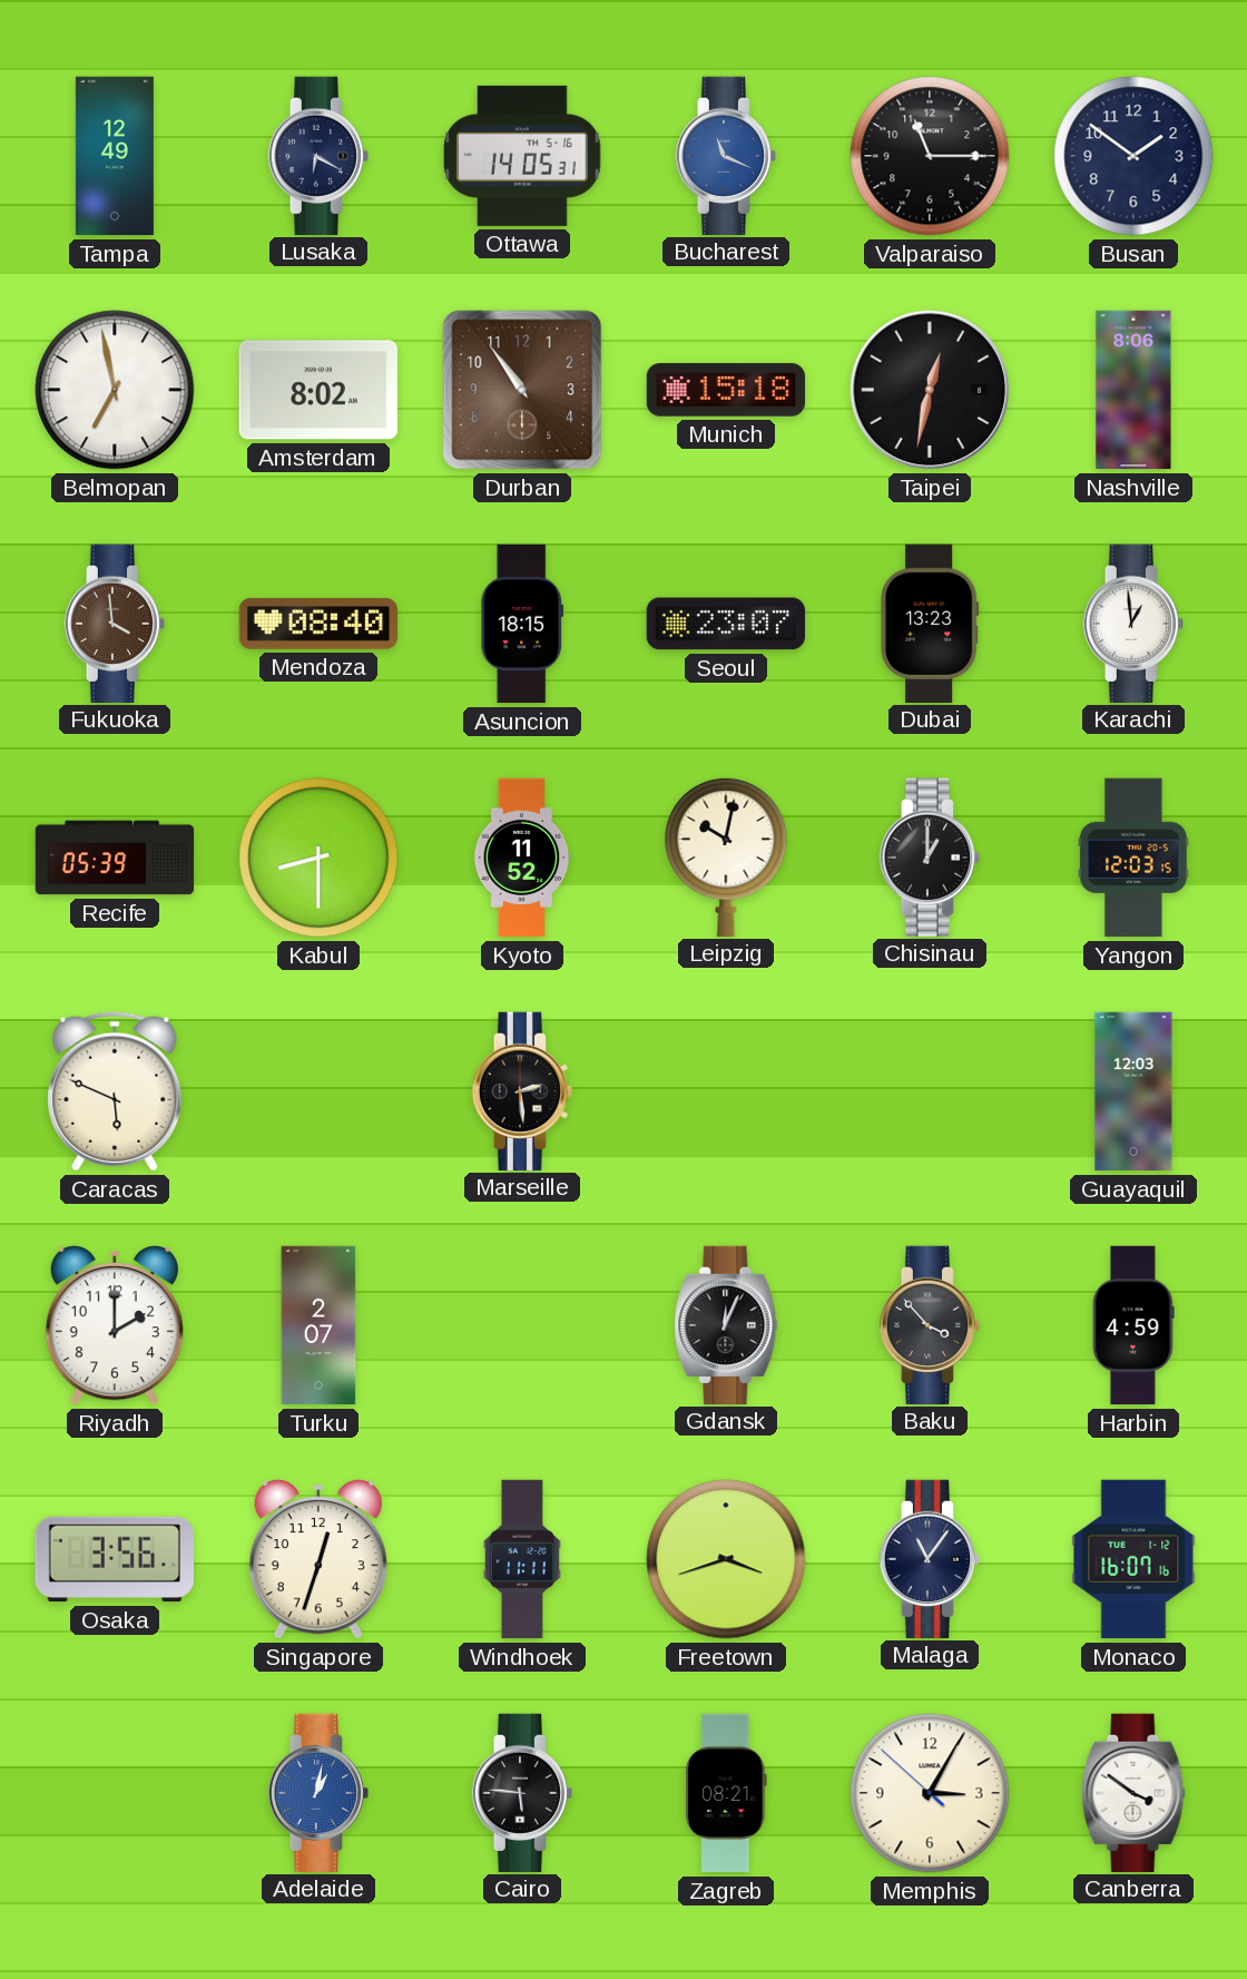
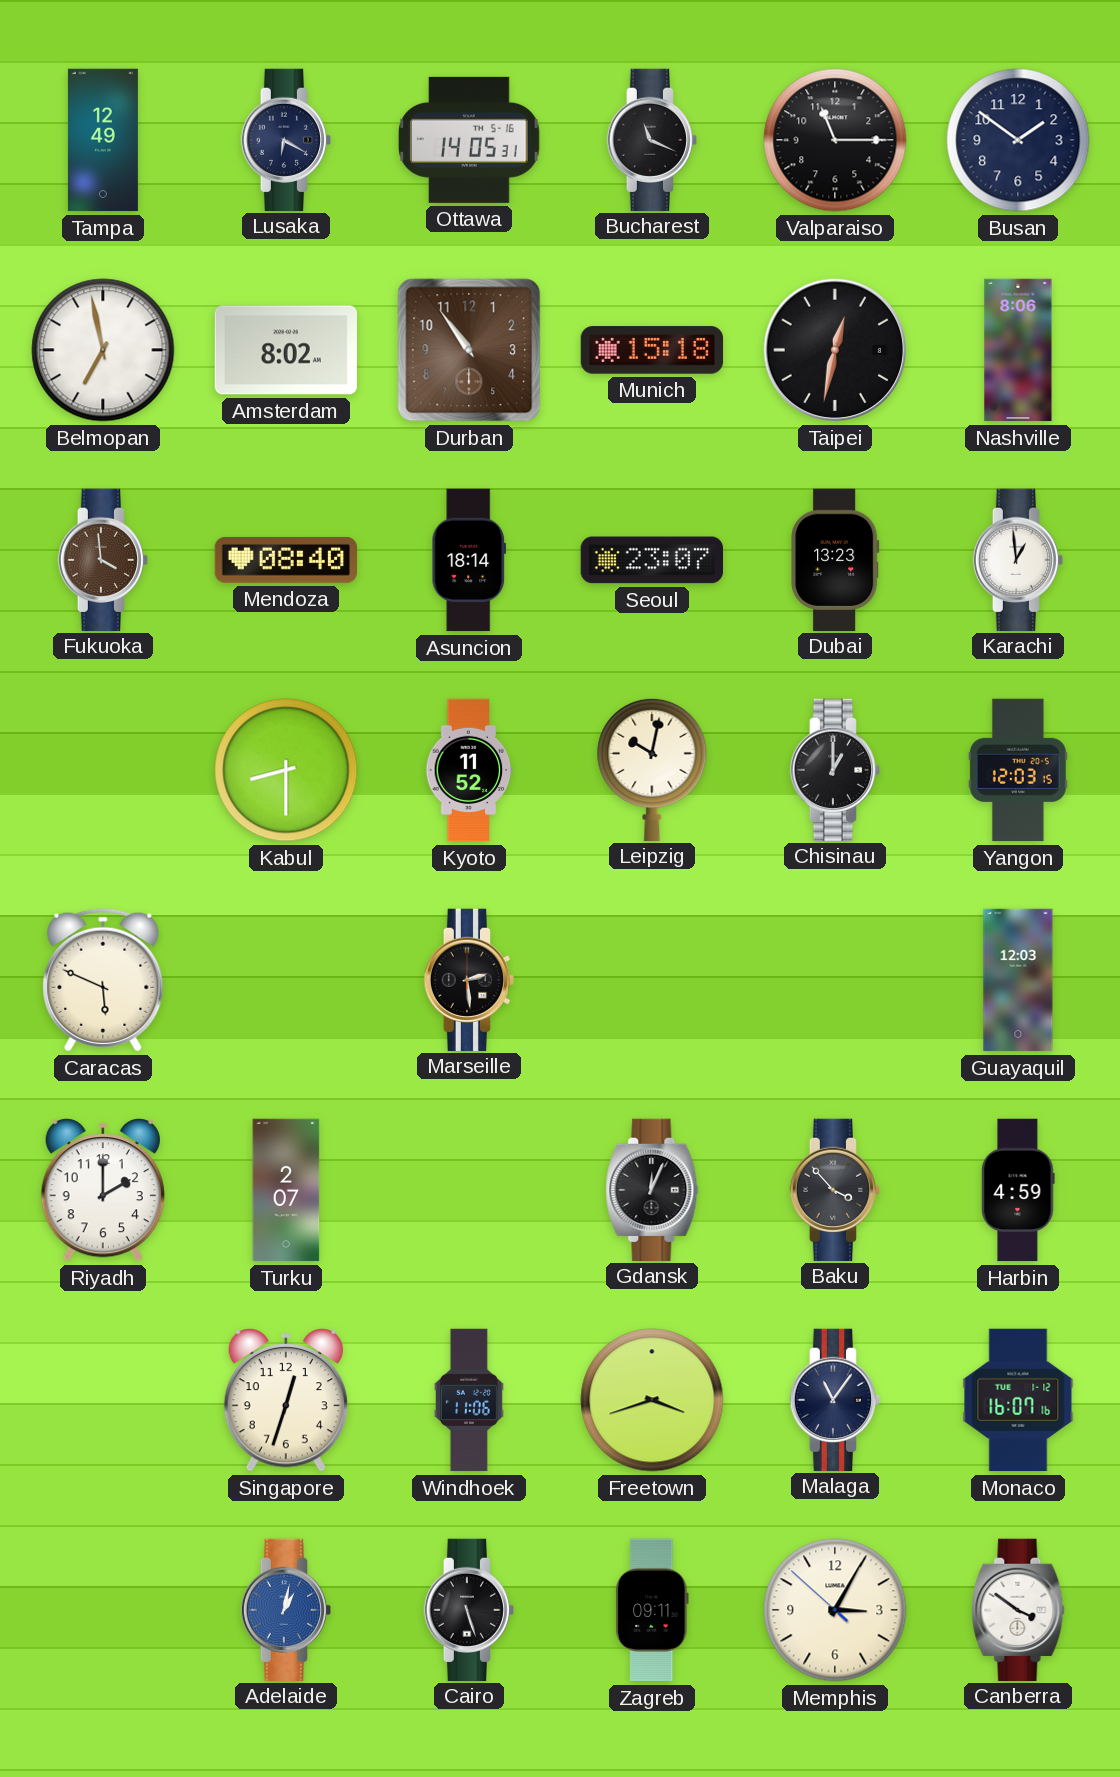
Bucharest dial: blue -> black (652, 139)
Asuncion: 18:15 -> 18:14 (469, 560)
Recife: 05:39 -> none (115, 858)
Osaka: 3:56 -> none (114, 1559)
Windhoek: 11:11 -> 11:06 (469, 1400)
Cairo: 5:46 -> 5:27 (469, 1609)
Zagreb: 08:21 -> 09:11 (652, 1610)
